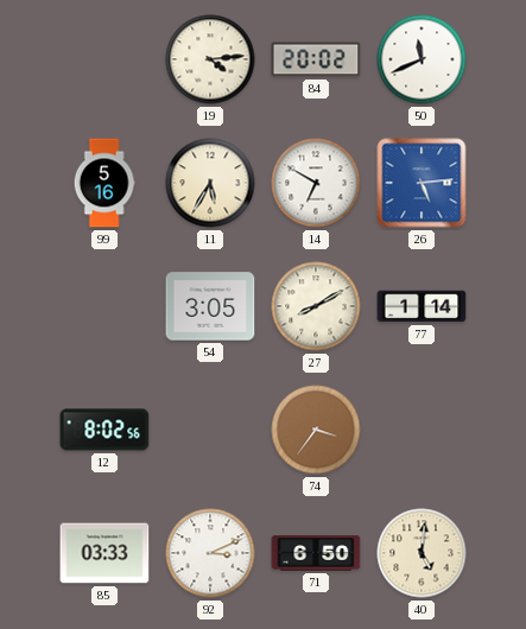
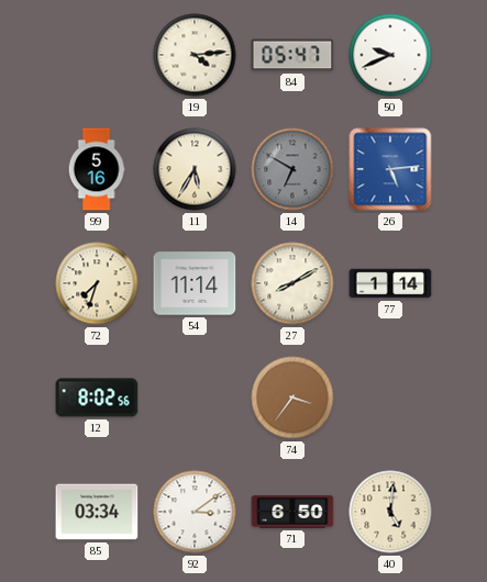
84: 20:02 -> 05:47 (292, 55)
50: 11:41 -> 9:41 (390, 55)
14 dial: white -> grey (292, 169)
72: none -> 7:33 (97, 283)
54: 3:05 -> 11:14 (195, 283)
85: 03:33 -> 03:34 (97, 512)
92: 3:11 -> 3:09 (195, 512)
